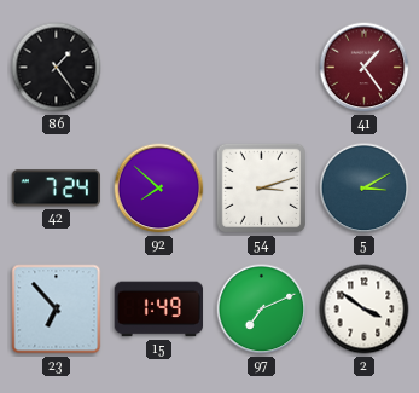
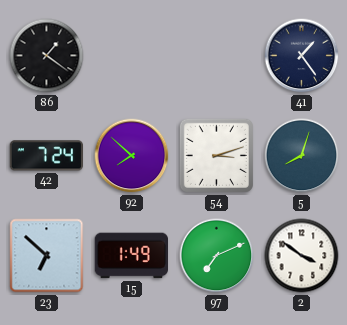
86: 1:24 -> 1:21 (47, 56)
41 dial: burgundy -> navy (302, 56)
5: 3:10 -> 8:03 (302, 156)
23: 6:53 -> 6:52 (47, 256)
